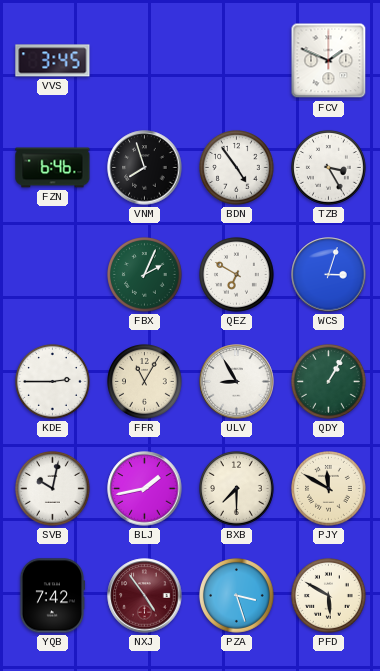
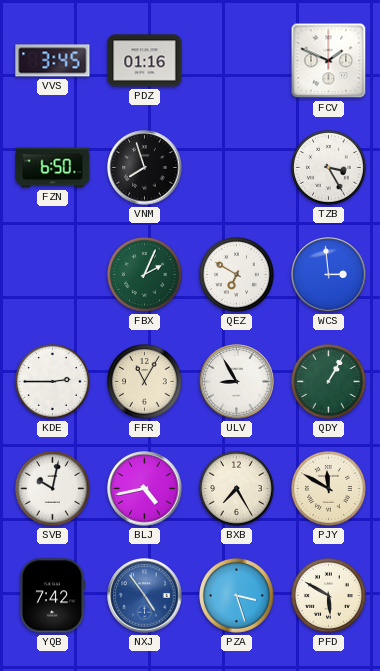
PDZ: none -> 01:16 (145, 61)
FZN: 6:46 -> 6:50 (53, 168)
BDN: 4:54 -> none (237, 168)
WCS: 3:03 -> 2:59 (329, 275)
BLJ: 1:43 -> 4:43 (145, 489)
BXB: 7:30 -> 7:25 (237, 489)
NXJ dial: burgundy -> blue (145, 596)
